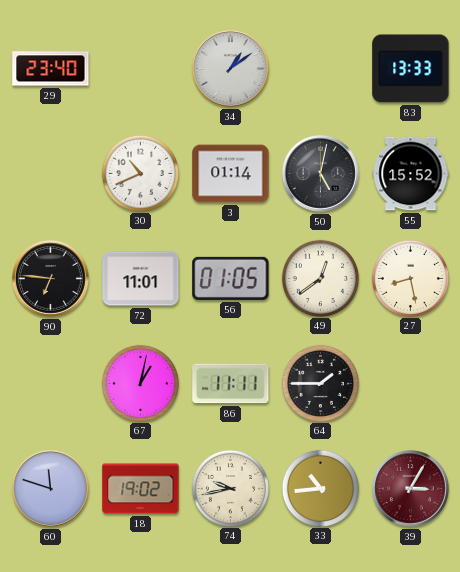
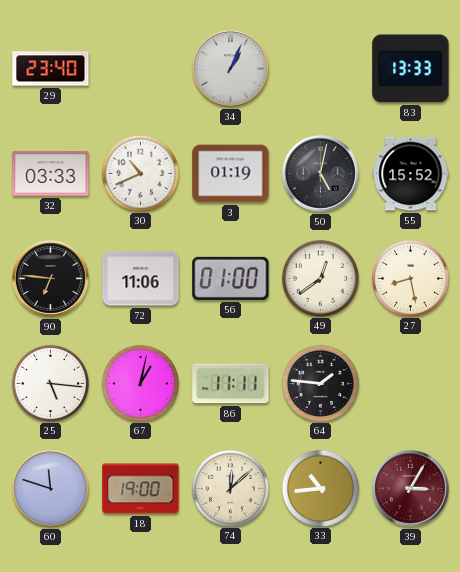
34: 1:09 -> 1:04 (231, 69)
32: none -> 03:33 (51, 174)
3: 01:14 -> 01:19 (231, 174)
72: 11:01 -> 11:06 (141, 279)
56: 01:05 -> 01:00 (231, 278)
25: none -> 5:16 (50, 383)
64: 1:45 -> 1:46 (320, 383)
18: 19:02 -> 19:00 (141, 489)
74: 9:43 -> 12:08 (230, 488)
